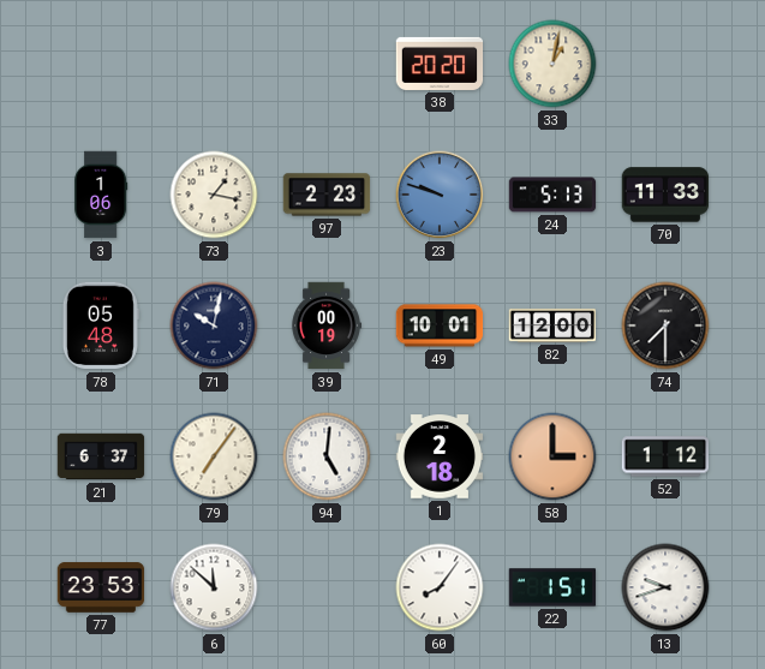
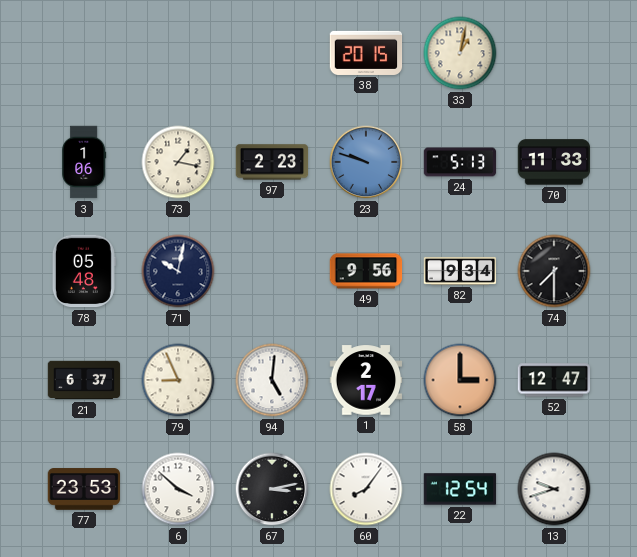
38: 20:20 -> 20:15 (366, 53)
39: 00:19 -> none (327, 325)
49: 10:01 -> 9:56 (366, 271)
82: 12:00 -> 9:34 (460, 271)
79: 7:06 -> 8:56 (178, 380)
1: 2:18 -> 2:17 (366, 380)
52: 1:12 -> 12:47 (554, 380)
6: 11:52 -> 3:52 (178, 489)
67: none -> 3:13 (272, 489)
22: 1:51 -> 12:54 (460, 489)
